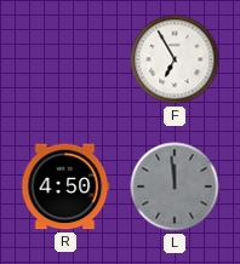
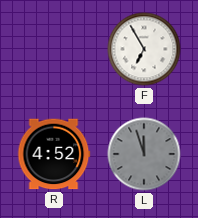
R: 4:50 -> 4:52 (54, 154)
L: 11:59 -> 11:57 (144, 154)
